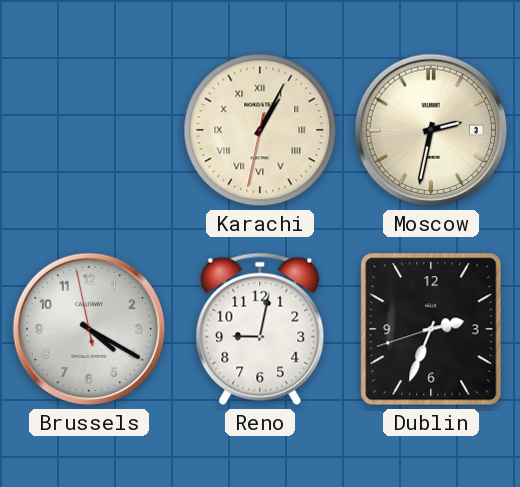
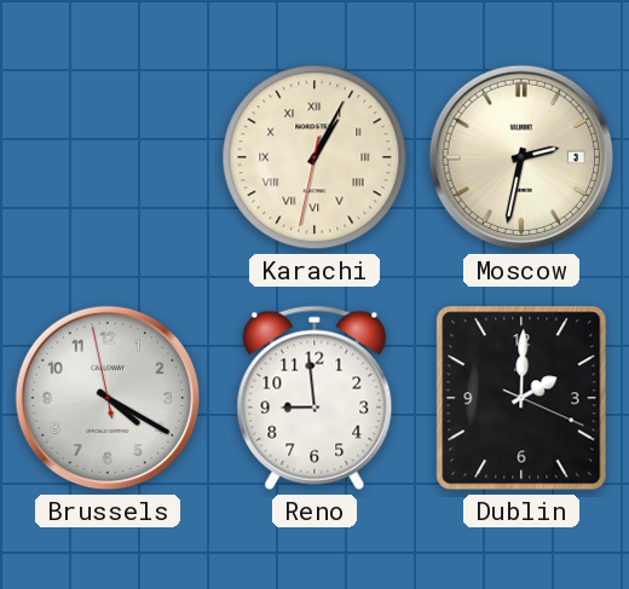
Reno: 9:02 -> 8:59 (314, 398)
Dublin: 2:33 -> 2:00 (521, 398)
